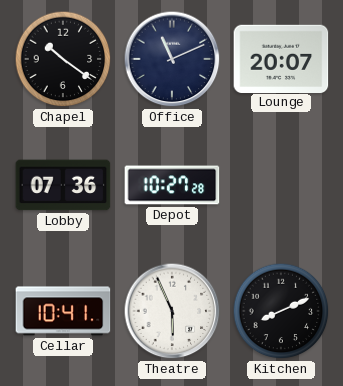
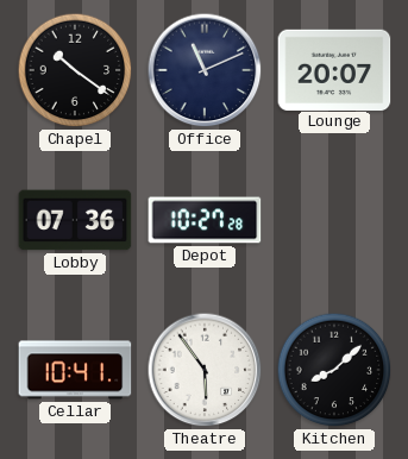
Theatre: 5:56 -> 5:54 (205, 370)
Kitchen: 8:11 -> 8:08 (334, 370)
